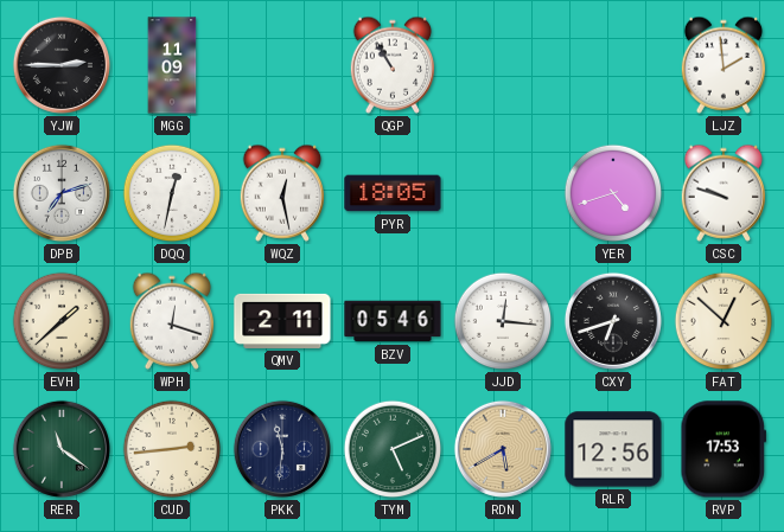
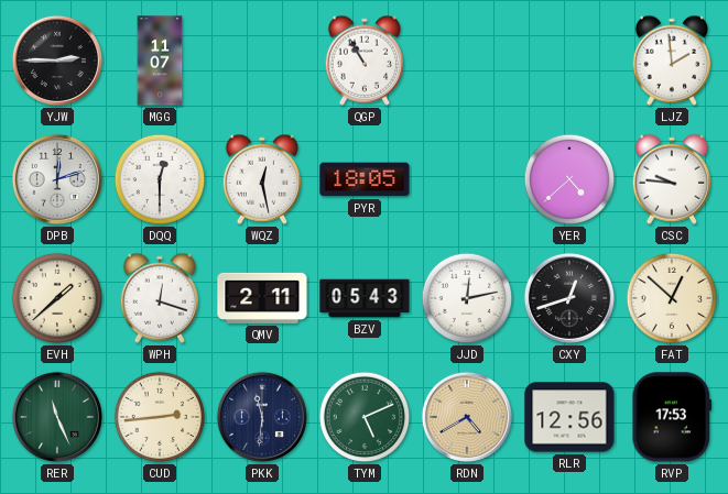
MGG: 11:09 -> 11:07 (160, 61)
DPB: 7:12 -> 12:12 (57, 179)
DQQ: 12:32 -> 12:30 (160, 179)
YER: 4:42 -> 4:38 (569, 179)
CSC: 9:48 -> 9:46 (671, 179)
BZV: 05:46 -> 05:43 (365, 298)
JJD: 12:16 -> 12:13 (467, 298)
CXY: 6:42 -> 12:42 (569, 298)
RER: 11:21 -> 11:26 (57, 417)
RDN: 5:40 -> 4:40 (467, 417)
